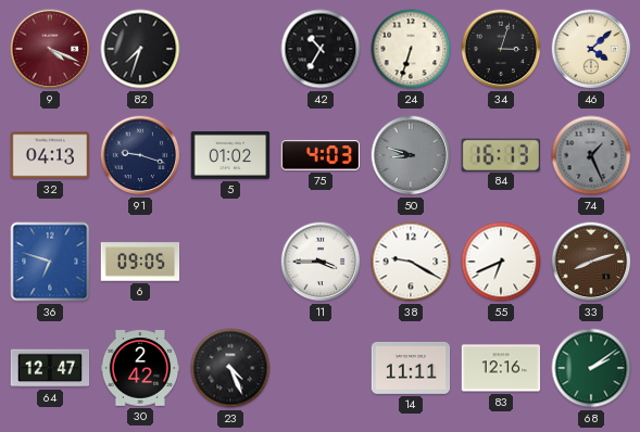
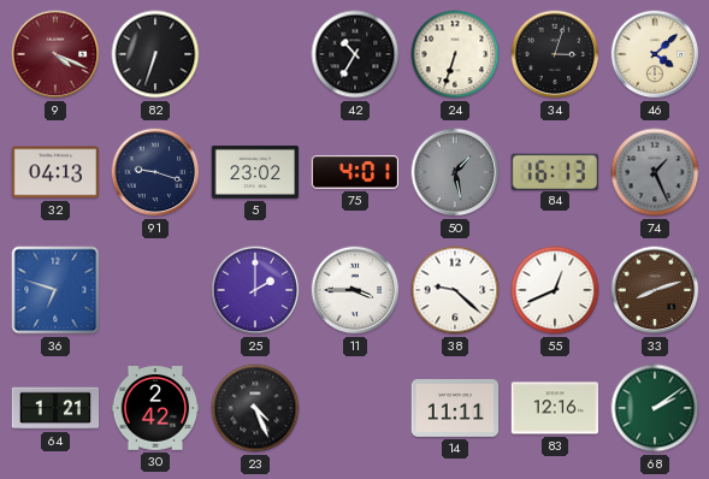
82: 7:33 -> 6:33 (155, 54)
5: 01:02 -> 23:02 (255, 172)
75: 4:03 -> 4:01 (355, 172)
50: 8:48 -> 1:28 (455, 172)
6: 09:05 -> none (140, 262)
25: none -> 2:00 (255, 290)
38: 9:20 -> 9:22 (455, 290)
55: 6:41 -> 12:41 (555, 290)
64: 12:47 -> 1:21 (55, 408)
